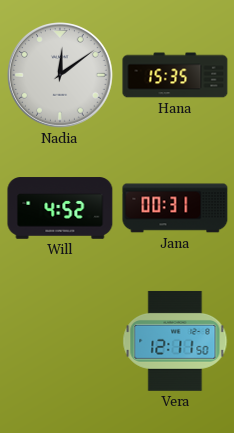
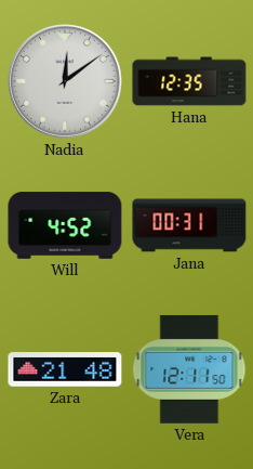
Hana: 15:35 -> 12:35 (189, 81)
Zara: none -> 21:48 (65, 369)
